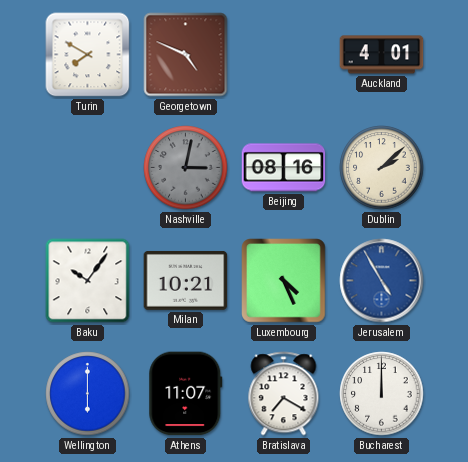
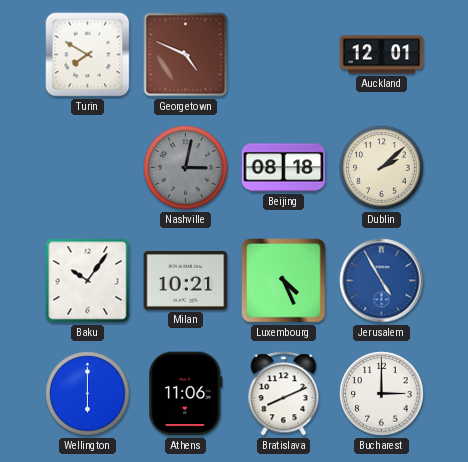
Auckland: 4:01 -> 12:01 (382, 55)
Beijing: 08:16 -> 08:18 (284, 168)
Athens: 11:07 -> 11:06 (186, 394)
Bratislava: 7:20 -> 8:11 (284, 394)
Bucharest: 12:00 -> 3:00 (382, 394)
